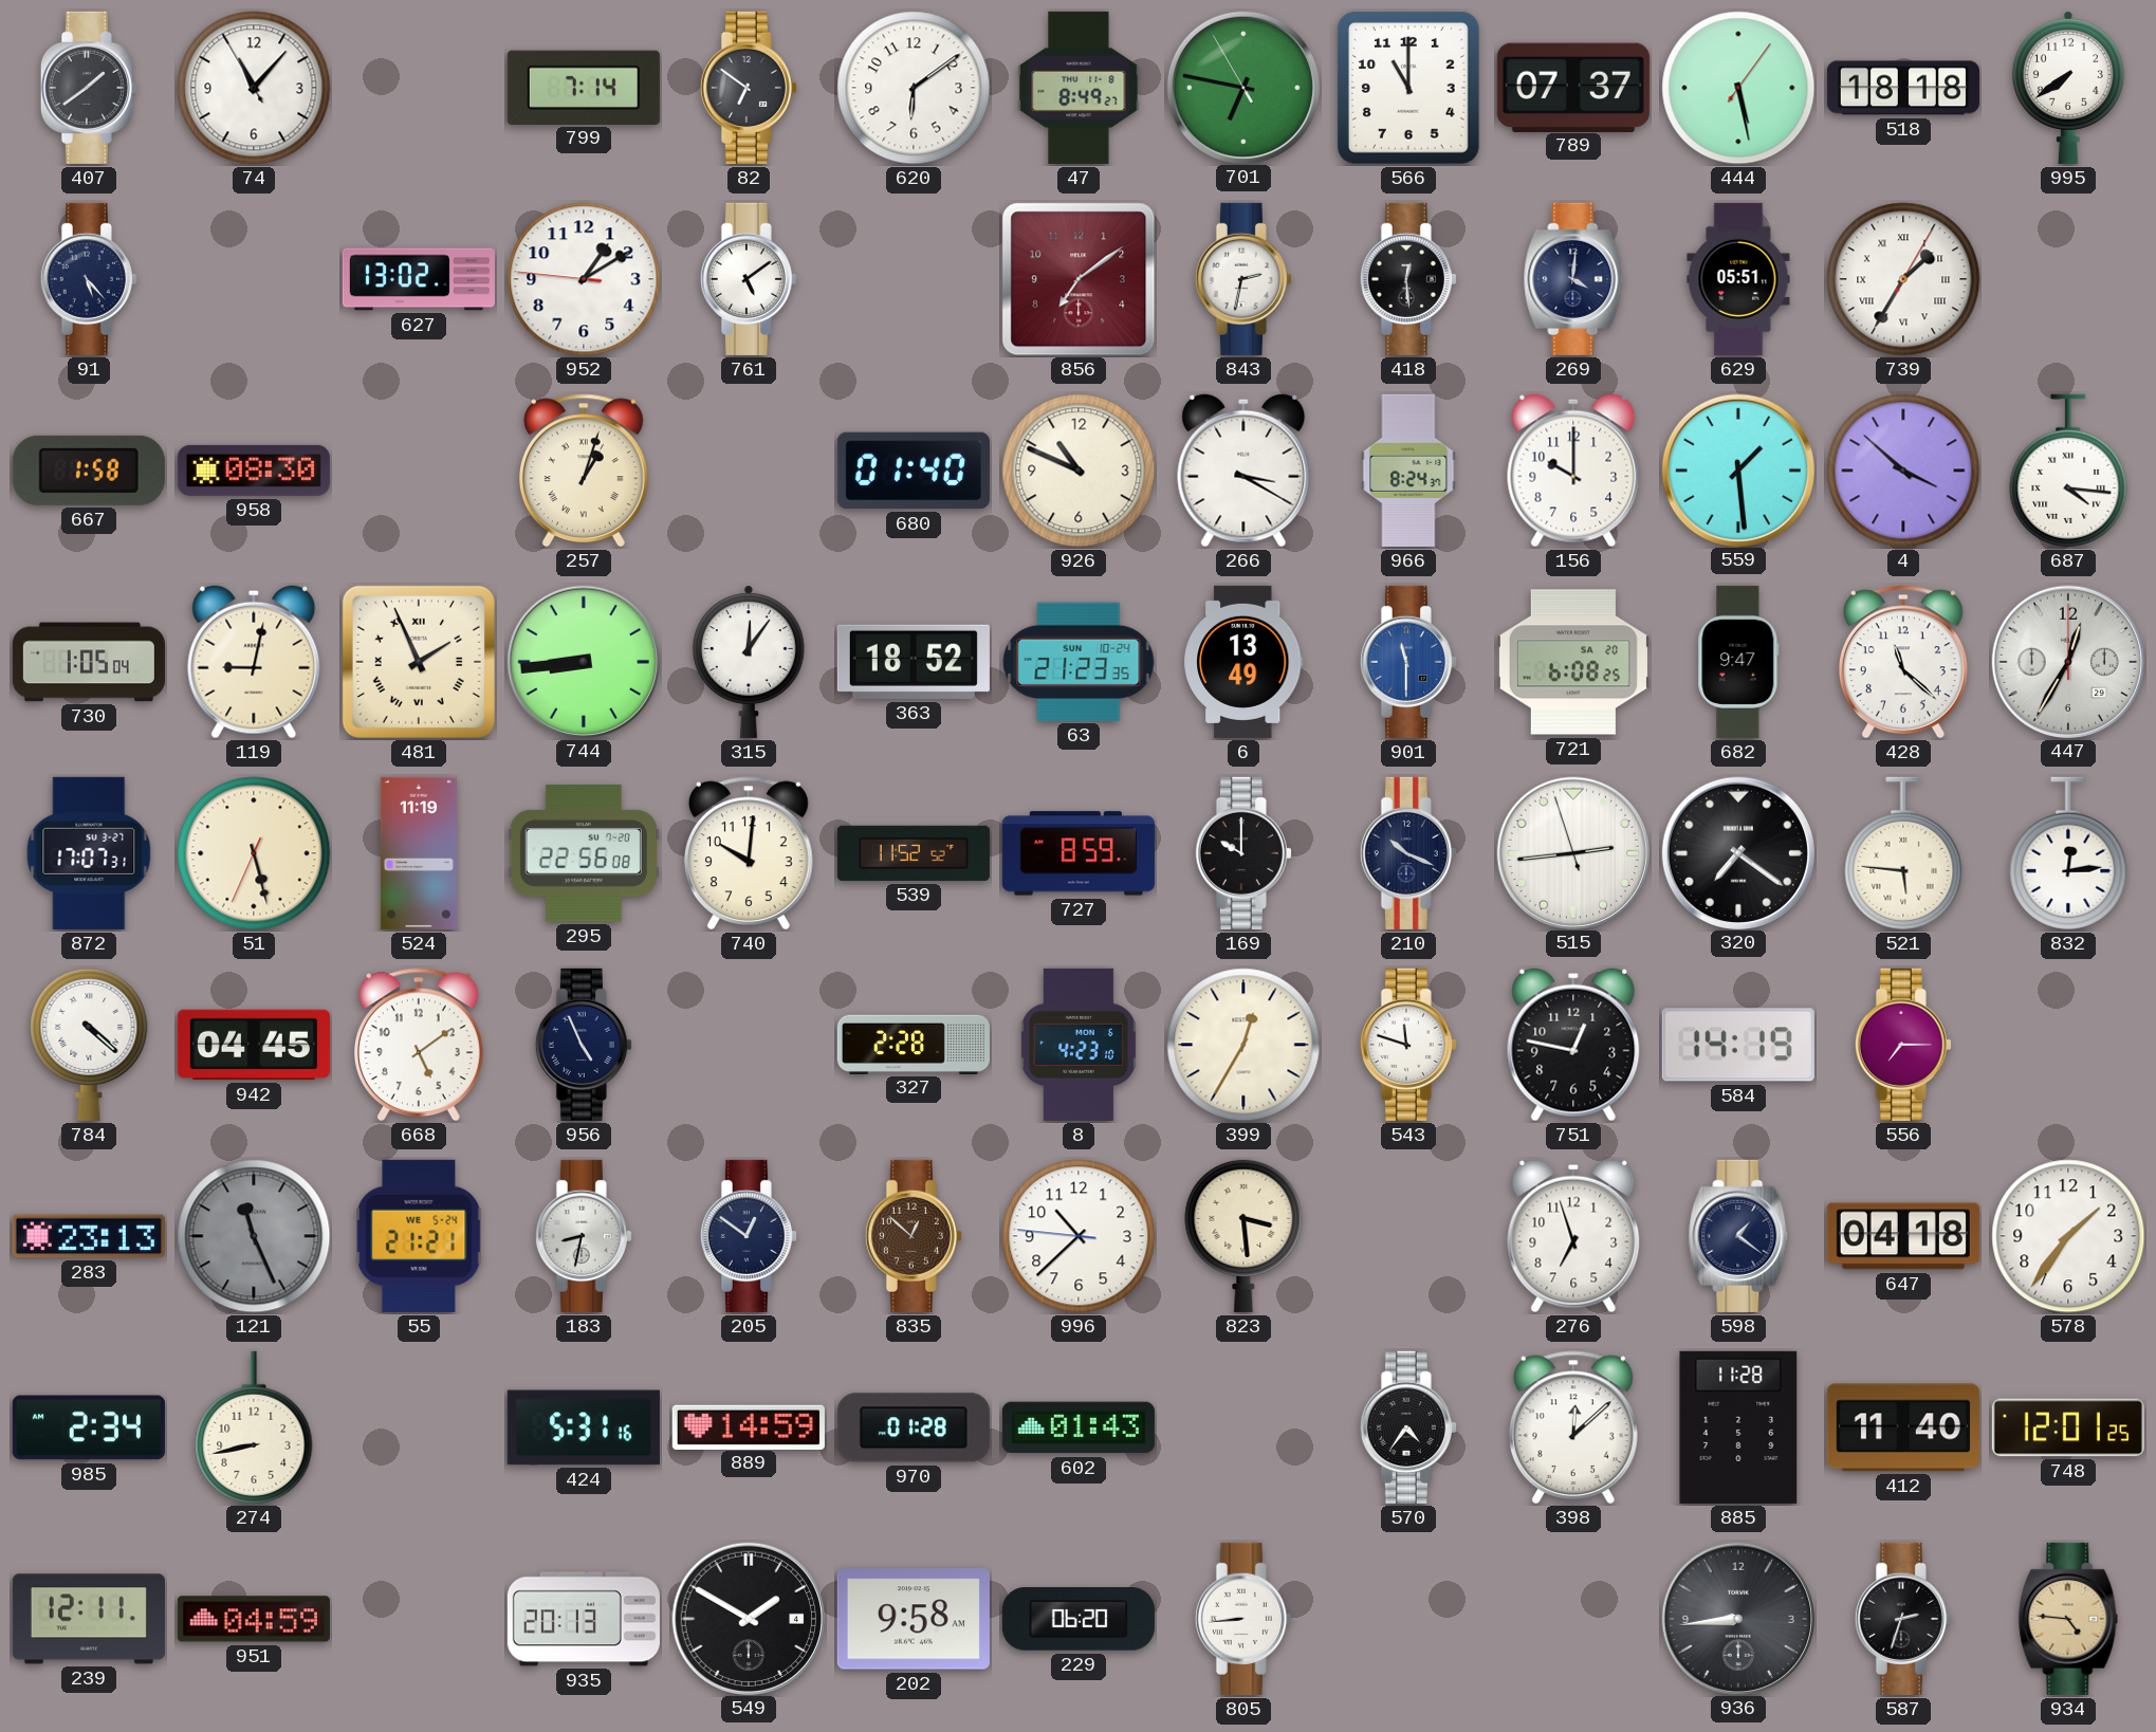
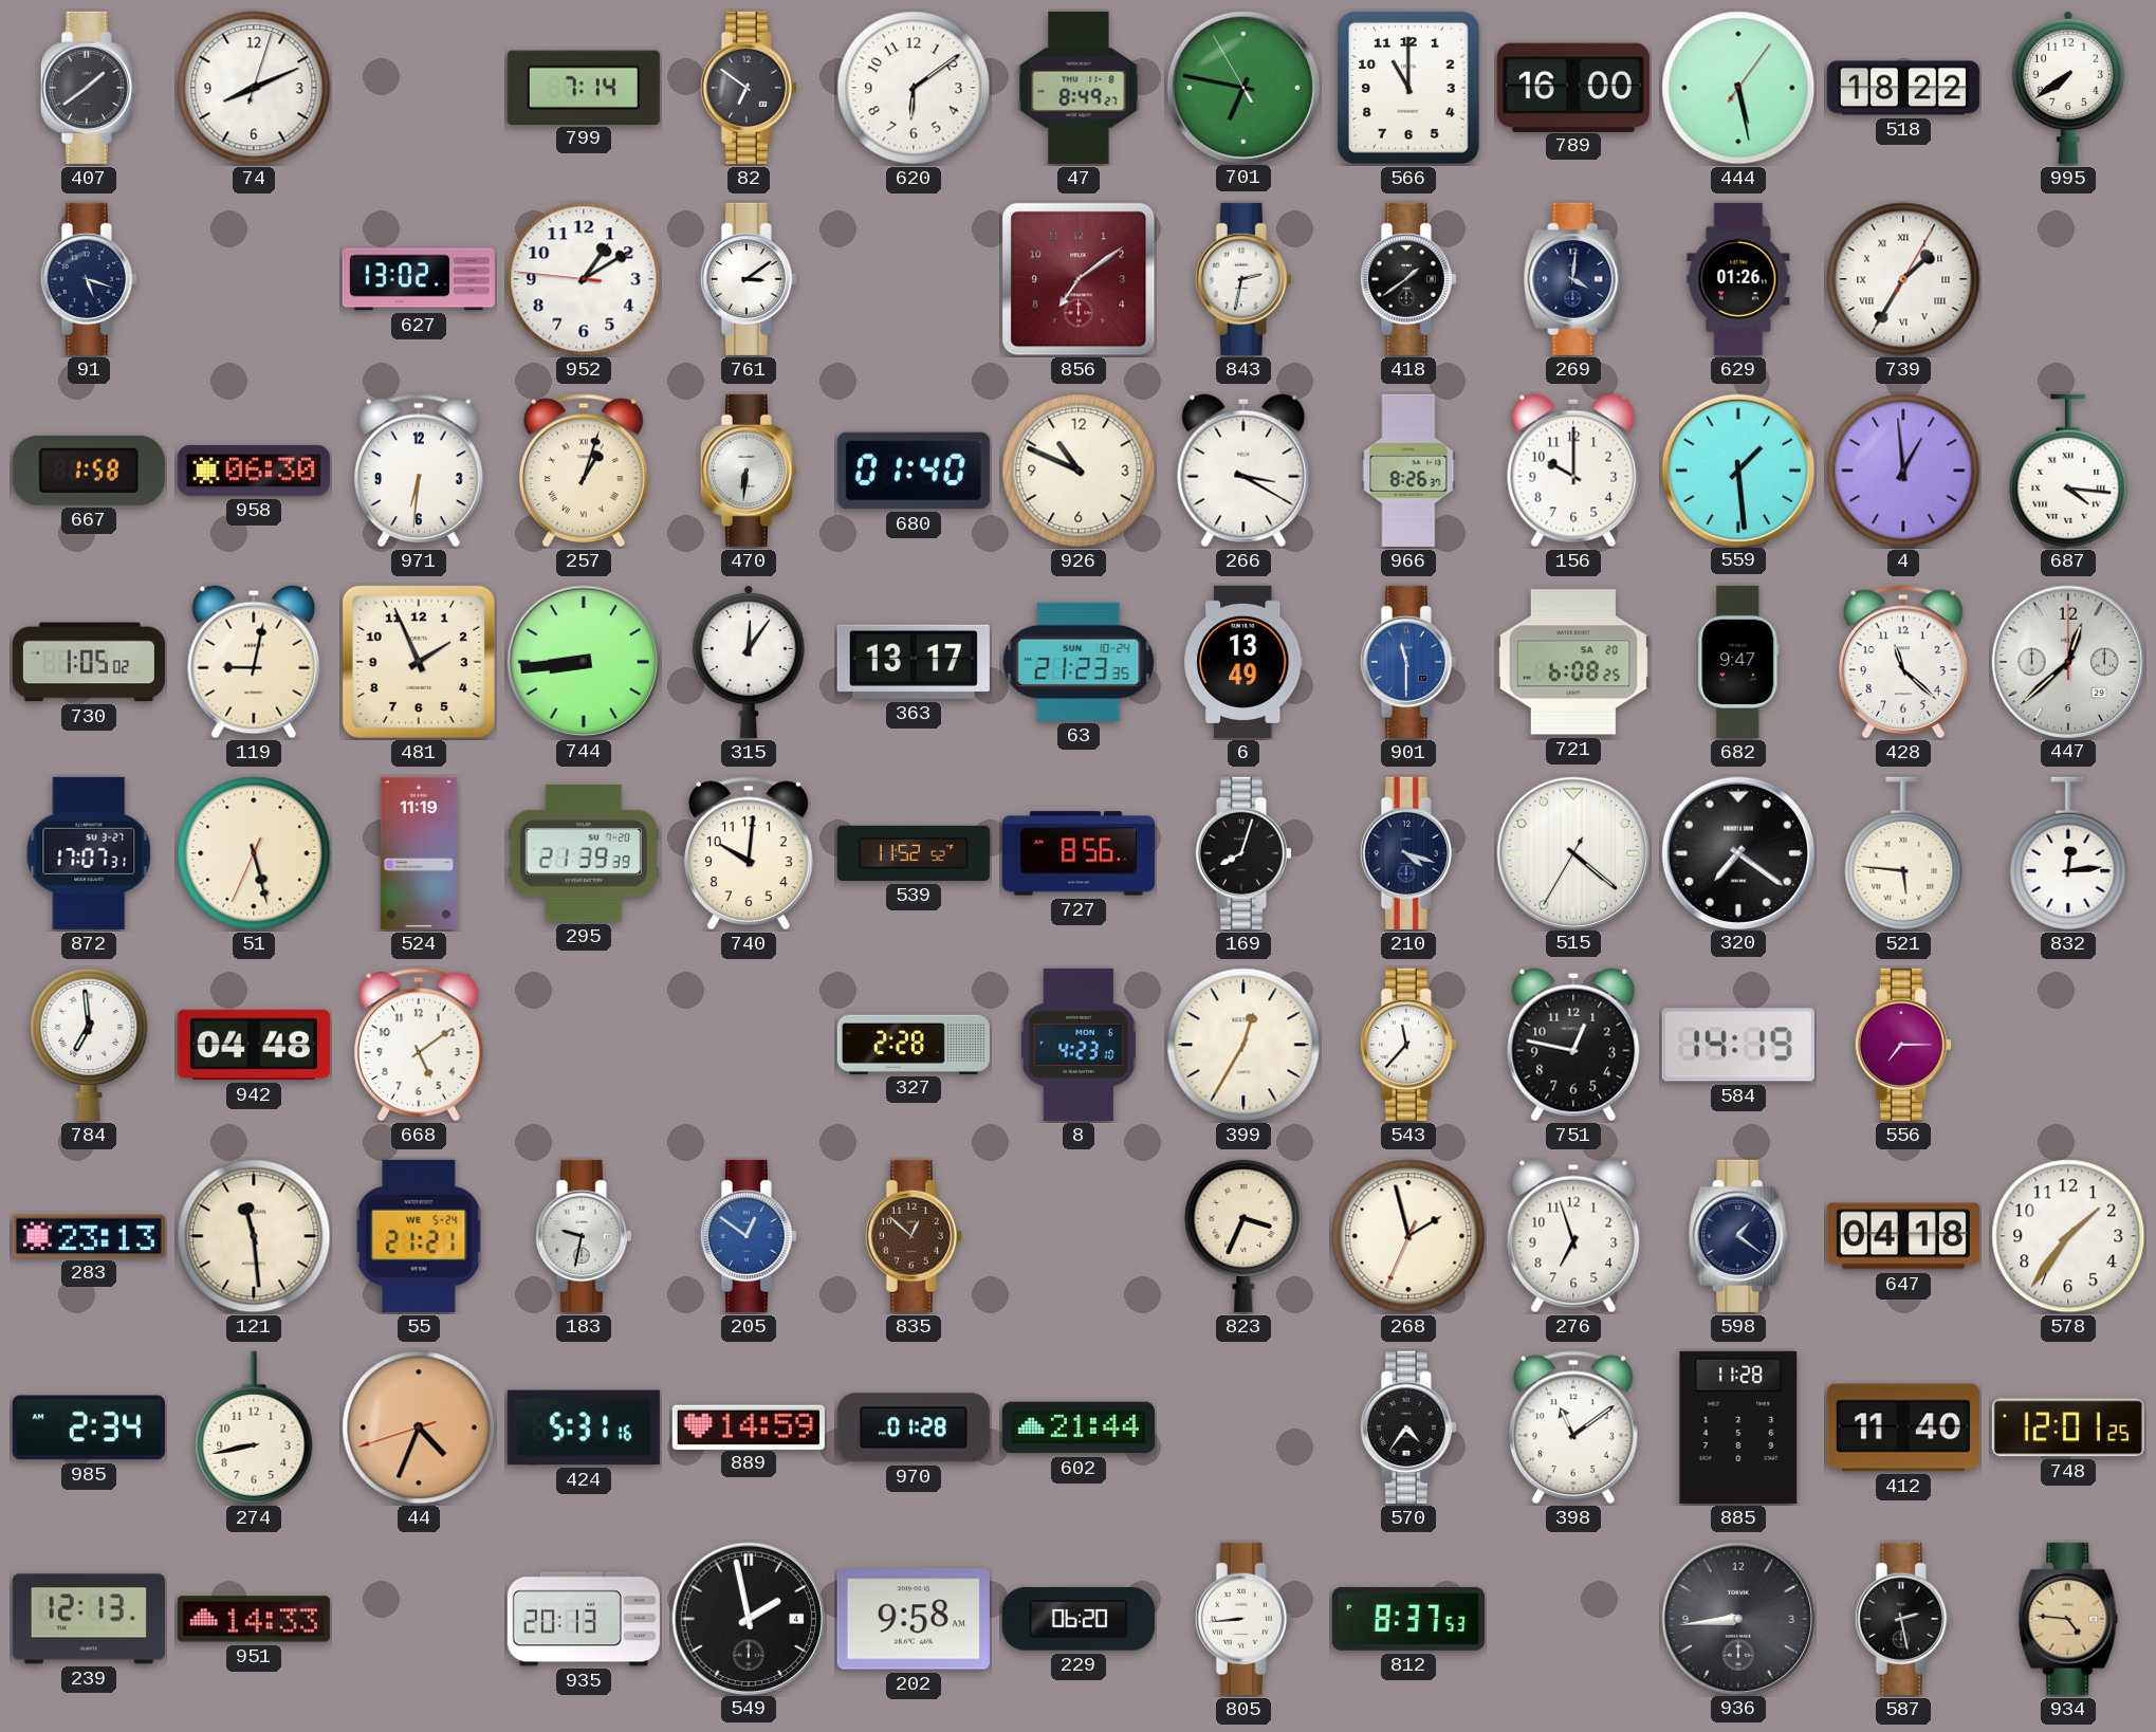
74: 11:06 -> 8:11 (254, 88)
789: 07:37 -> 16:00 (1573, 87)
518: 18:18 -> 18:22 (1903, 88)
91: 5:23 -> 5:18 (89, 279)
761: 5:09 -> 3:09 (749, 279)
418: 12:29 -> 1:39 (1408, 279)
629: 05:51 -> 01:26 (1738, 279)
958: 08:30 -> 06:30 (254, 471)
971: none -> 6:31 (419, 471)
470: none -> 6:31 (749, 471)
966: 8:24 -> 8:26 (1408, 471)
4: 3:52 -> 12:59 (1903, 471)
730: 1:05:04 -> 1:05:02 (89, 662)
481 numerals: Roman -> Arabic (419, 662)
363: 18:52 -> 13:17 (914, 662)
447: 12:35 -> 12:38 (2067, 661)
295: 22:56 -> 21:39 (584, 854)
727: 8:59 -> 8:56 (1079, 853)
169: 10:00 -> 8:03 (1243, 853)
210: 10:19 -> 4:18 (1408, 853)
515: 2:43 -> 4:21 (1572, 852)
784: 4:22 -> 6:59 (89, 1044)
942: 04:45 -> 04:48 (254, 1045)
956: 4:56 -> none (584, 1045)
543: 11:48 -> 11:37 (1408, 1045)
121: 11:26 -> 11:29 (254, 1236)
121 dial: grey -> cream (254, 1236)
183: 8:32 -> 9:32 (584, 1236)
205 dial: navy -> blue (749, 1236)
996: 10:37 -> none (1079, 1236)
823: 3:29 -> 3:34 (1243, 1235)
268: none -> 1:57 (1408, 1236)
44: none -> 4:33 (419, 1427)
602: 01:43 -> 21:44 (1079, 1427)
398: 12:08 -> 11:09 (1573, 1427)
239: 12:11 -> 12:13 (89, 1619)
951: 04:59 -> 14:33 (254, 1619)
549: 1:50 -> 1:58 (748, 1618)
812: none -> 8:37 (1408, 1619)
587: 2:33 -> 2:28 (1903, 1619)
